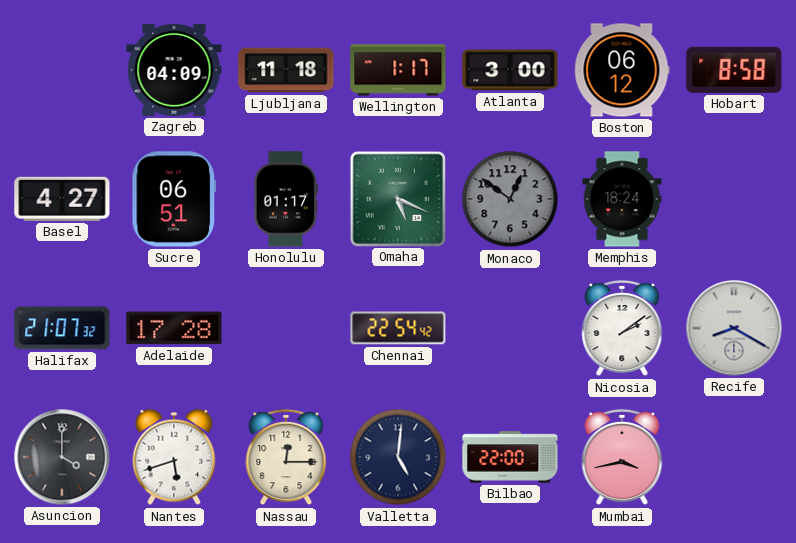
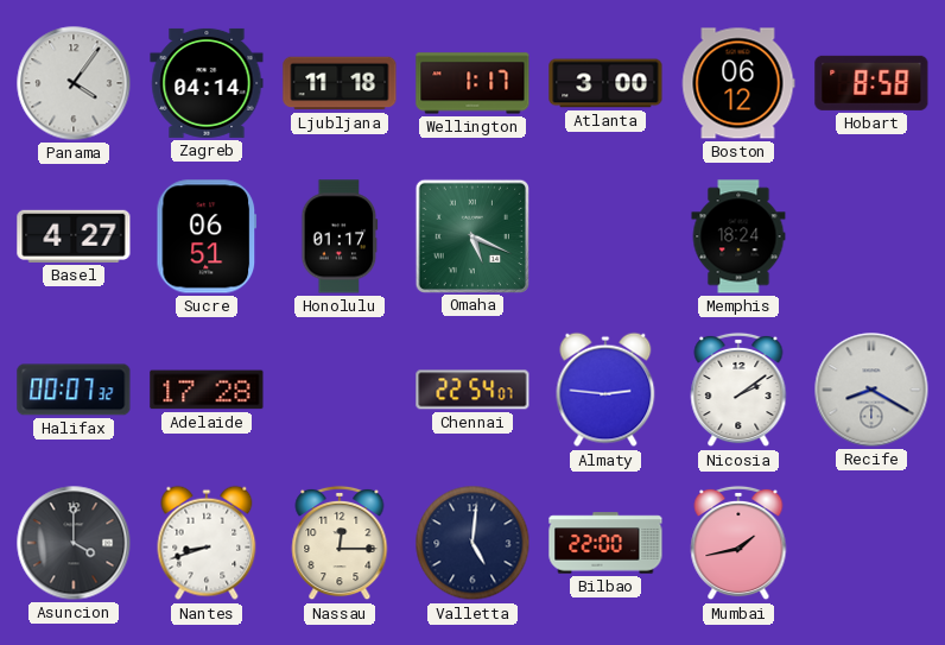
Panama: none -> 4:06 (74, 83)
Zagreb: 04:09 -> 04:14 (207, 83)
Monaco: 12:51 -> none (510, 199)
Halifax: 21:07 -> 00:07 (74, 390)
Chennai: 22:54:42 -> 22:54:07 (472, 390)
Almaty: none -> 2:46 (605, 390)
Nantes: 5:42 -> 8:42 (207, 543)
Mumbai: 3:43 -> 1:43 (738, 543)
